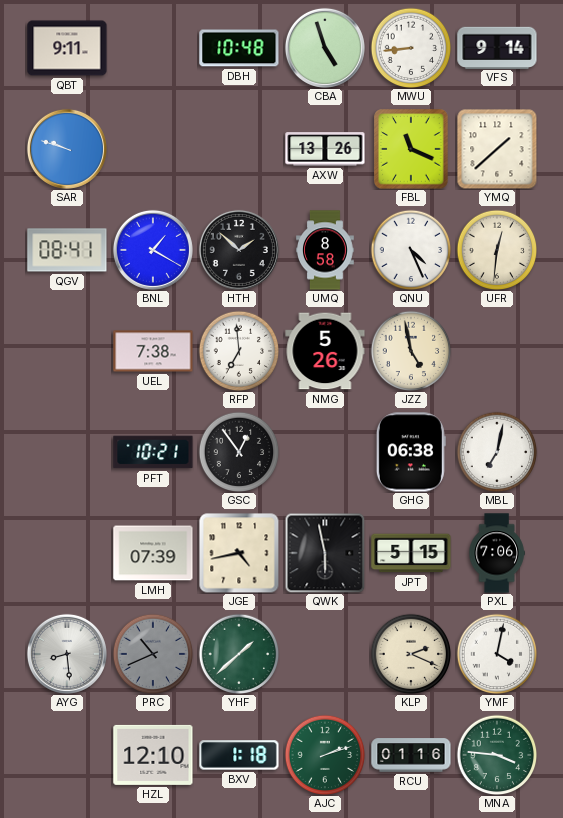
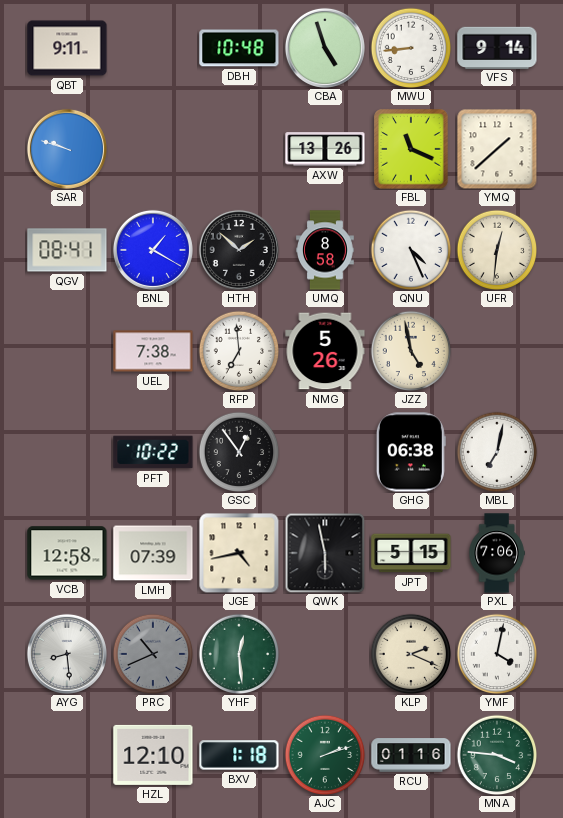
PFT: 10:21 -> 10:22 (153, 452)
VCB: none -> 12:58 (67, 553)
YHF: 1:38 -> 12:29 (239, 654)
